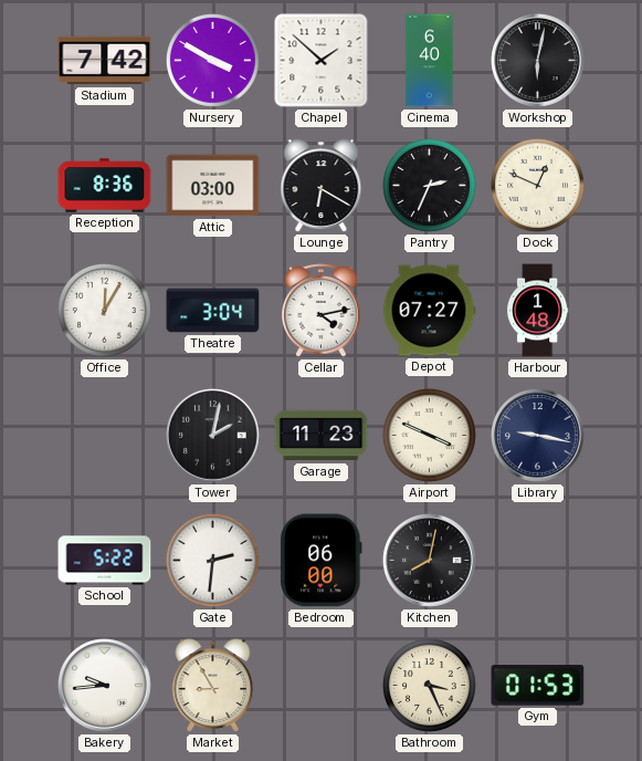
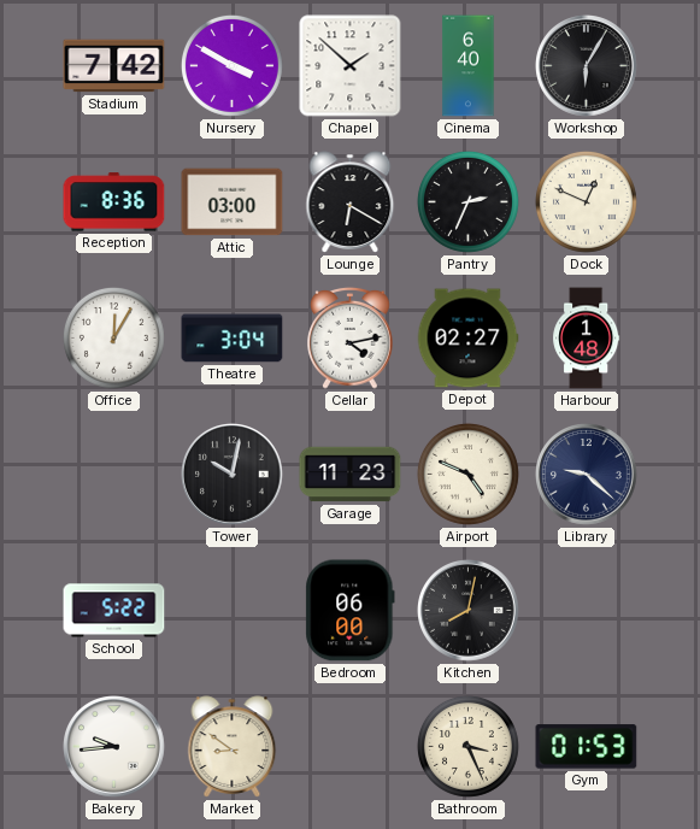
Workshop: 6:02 -> 6:05 (587, 66)
Depot: 07:27 -> 02:27 (467, 339)
Tower: 2:02 -> 10:02 (233, 475)
Airport: 3:49 -> 4:49 (467, 474)
Library: 9:17 -> 9:22 (587, 475)
Gate: 2:31 -> none (212, 560)
Market: 8:55 -> 8:51 (233, 747)
